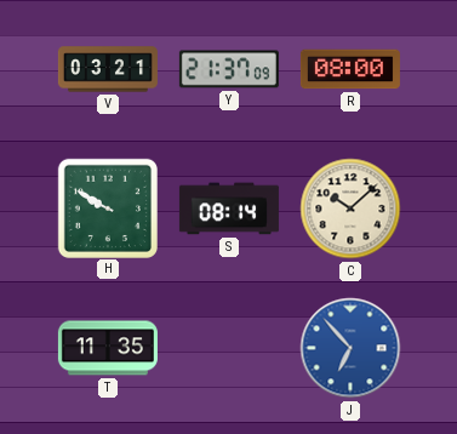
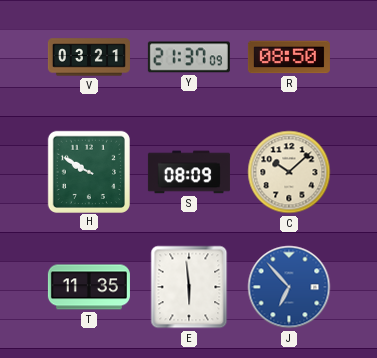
R: 08:00 -> 08:50 (289, 57)
S: 08:14 -> 08:09 (189, 172)
E: none -> 5:59 (189, 287)
